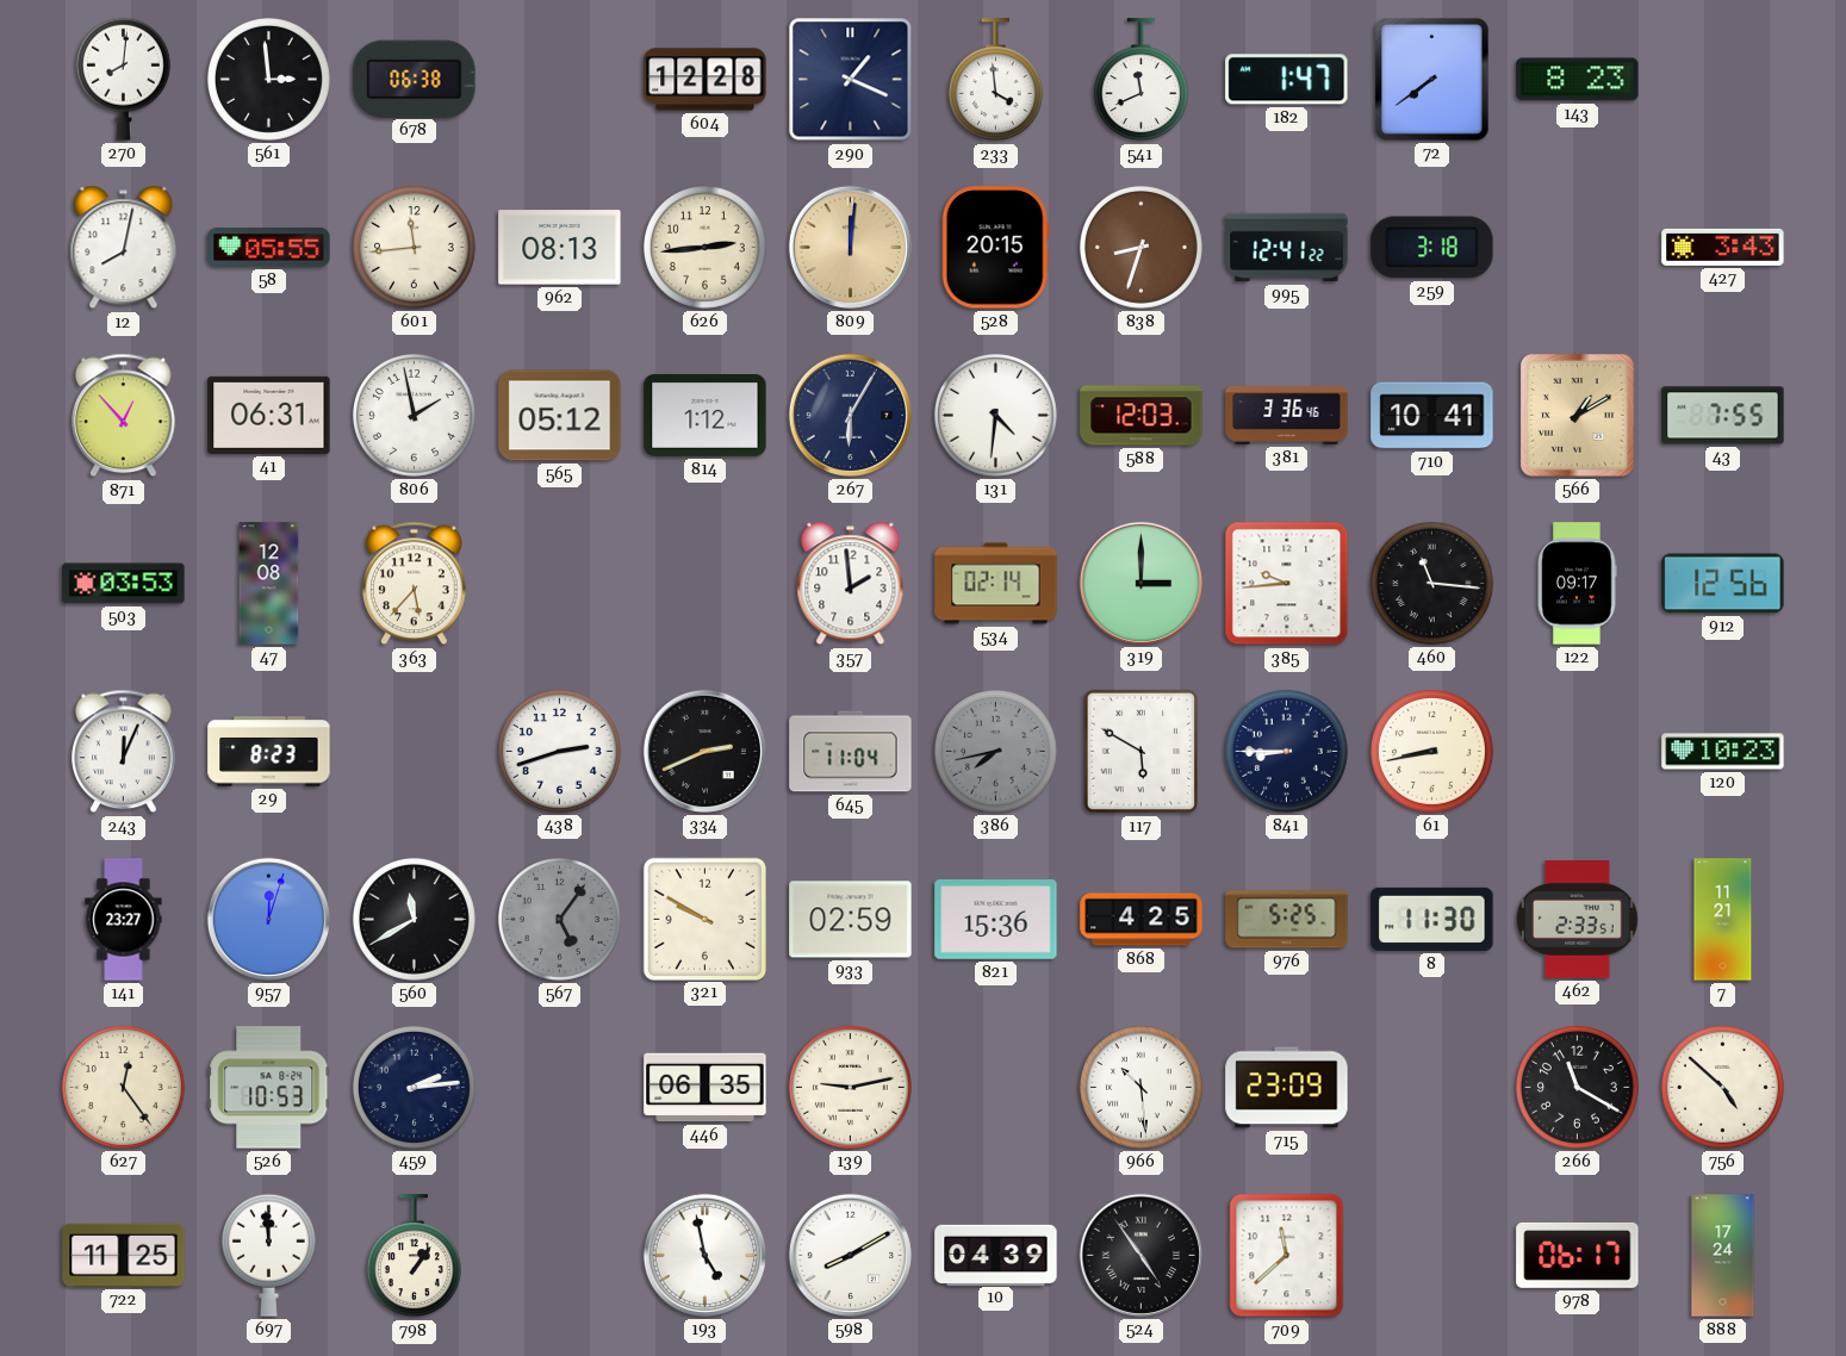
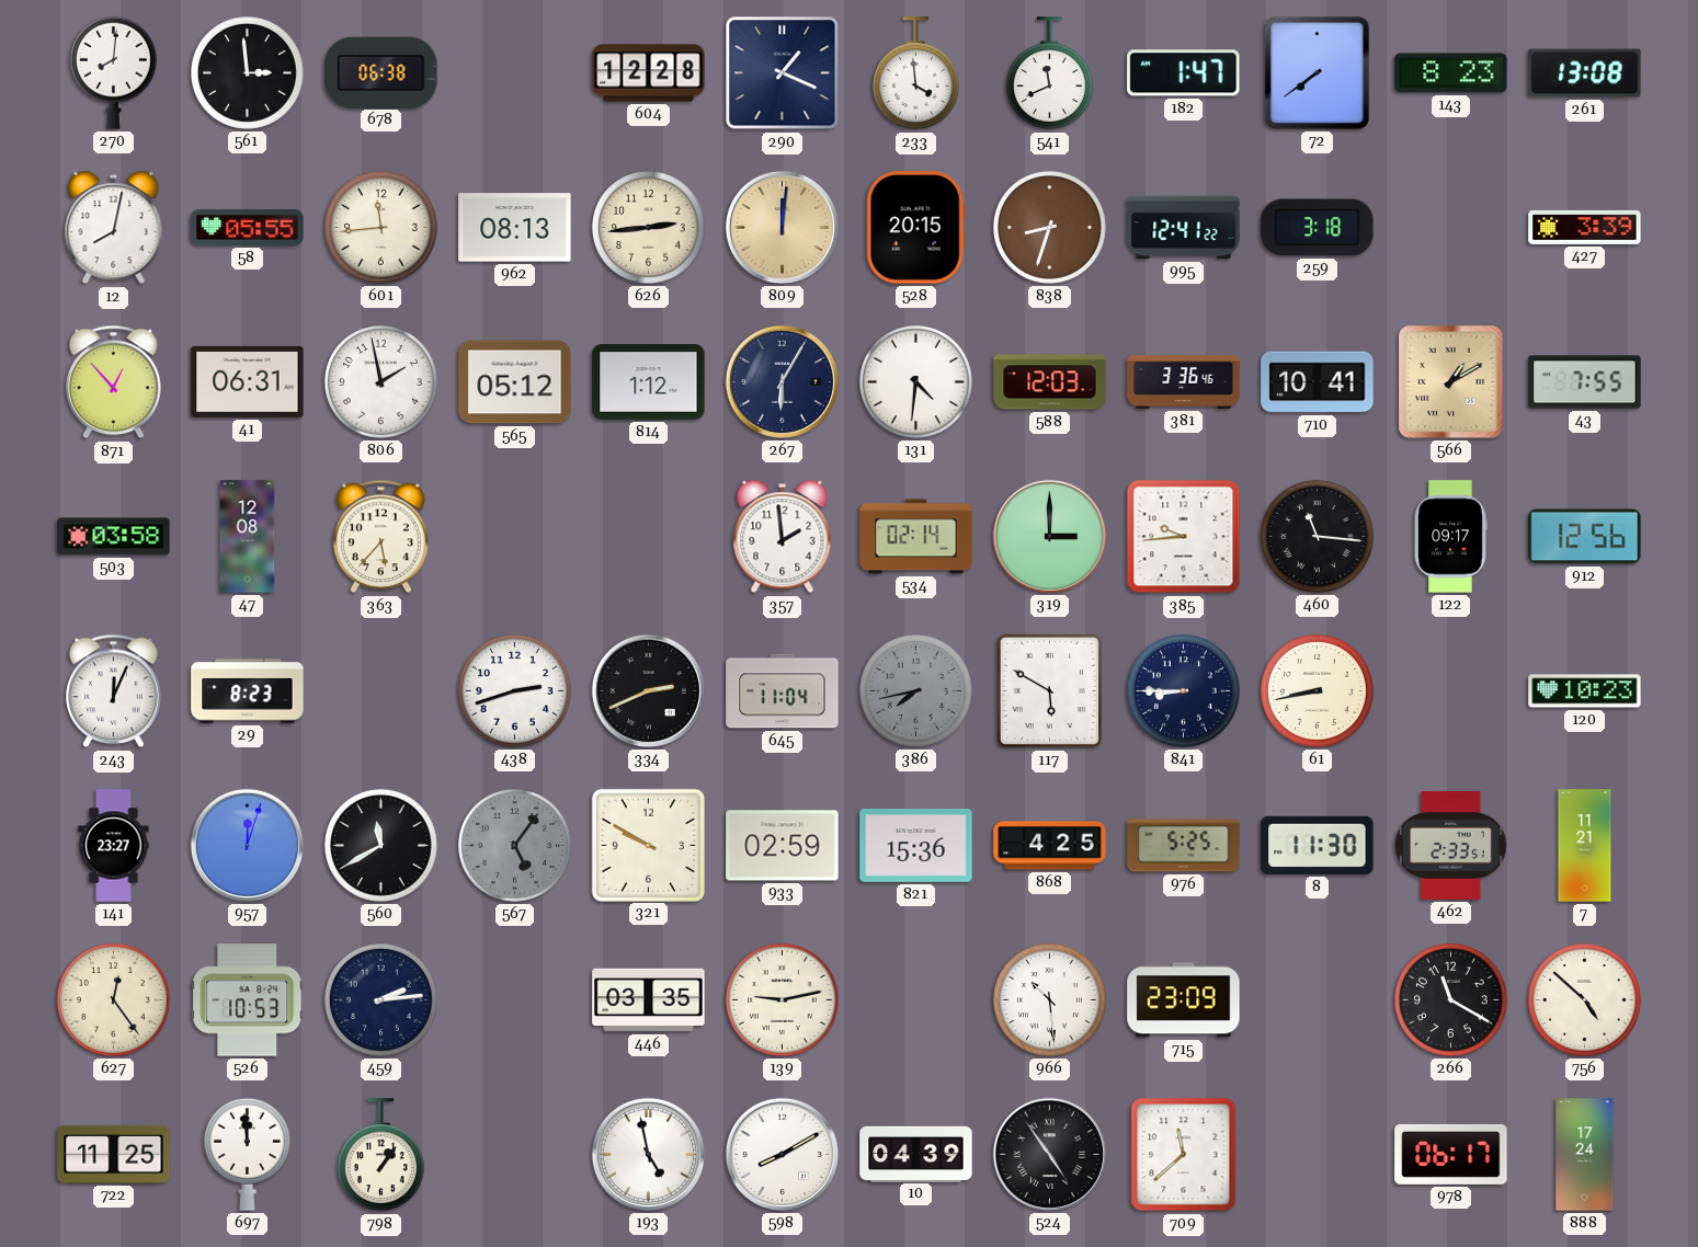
261: none -> 13:08 (1585, 73)
427: 3:43 -> 3:39 (1585, 227)
503: 03:53 -> 03:58 (114, 537)
446: 06:35 -> 03:35 (649, 1000)
